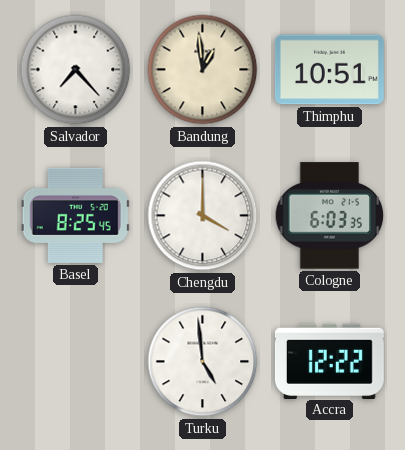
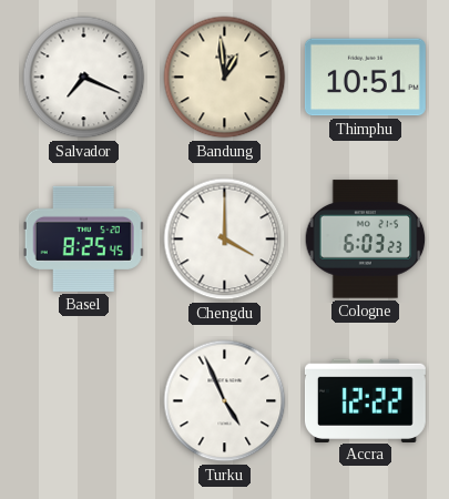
Salvador: 7:23 -> 7:19 (84, 78)
Cologne: 6:03:35 -> 6:03:23 (366, 240)
Turku: 4:59 -> 4:56 (225, 401)
